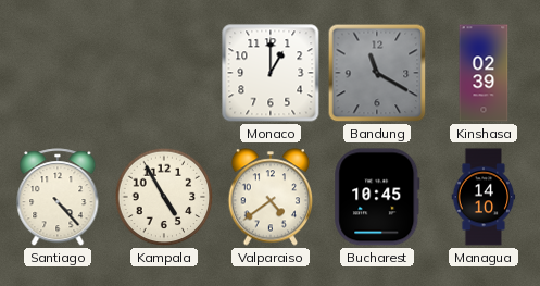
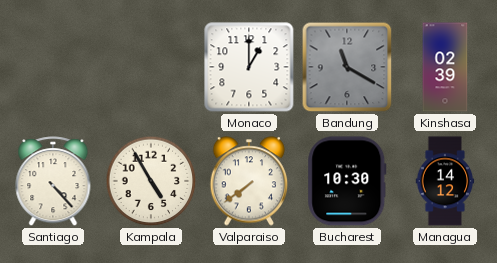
Valparaiso: 4:39 -> 7:39 (249, 181)
Bucharest: 10:45 -> 10:30 (347, 181)
Managua: 14:10 -> 14:12 (445, 181)
